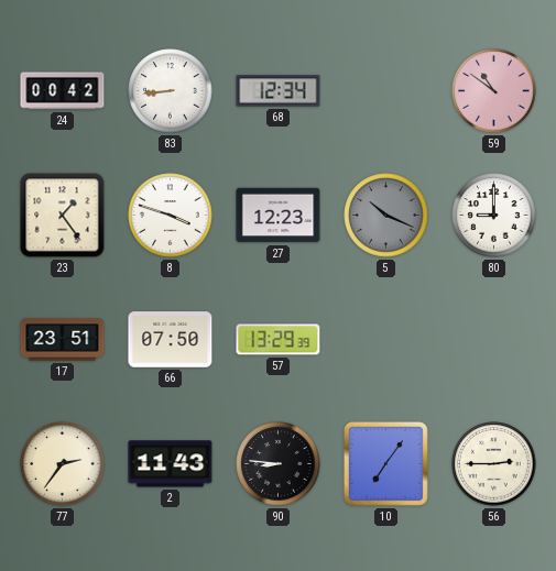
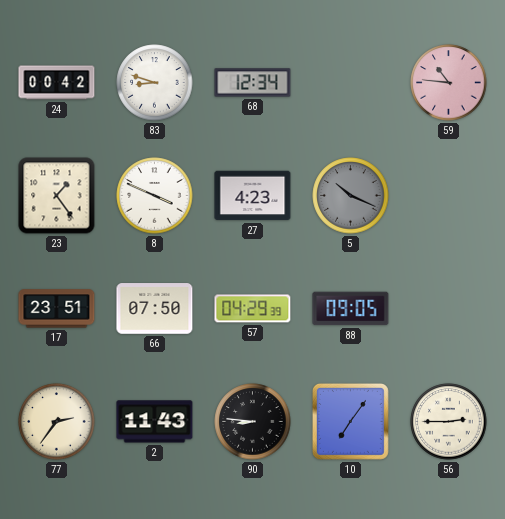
83: 8:44 -> 8:48 (155, 83)
59: 10:51 -> 10:46 (449, 83)
8: 3:48 -> 3:49 (155, 196)
27: 12:23 -> 4:23 (253, 196)
80: 9:00 -> none (494, 216)
57: 13:29 -> 04:29 (253, 309)
88: none -> 09:05 (351, 309)
